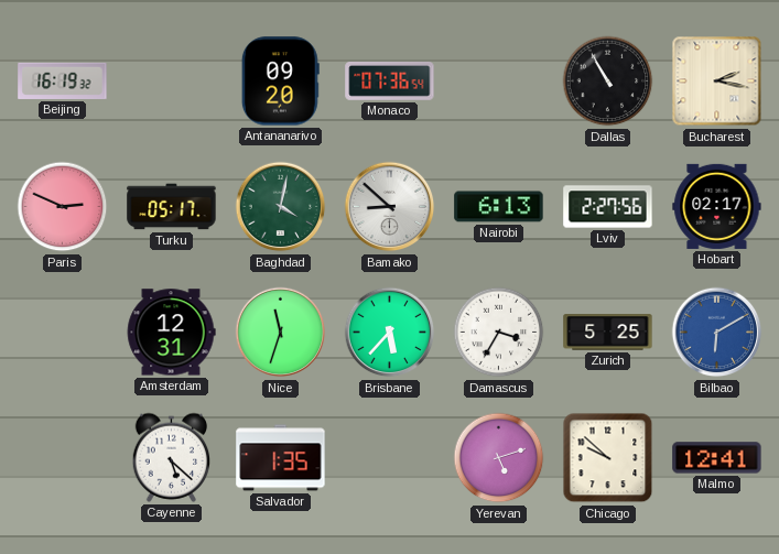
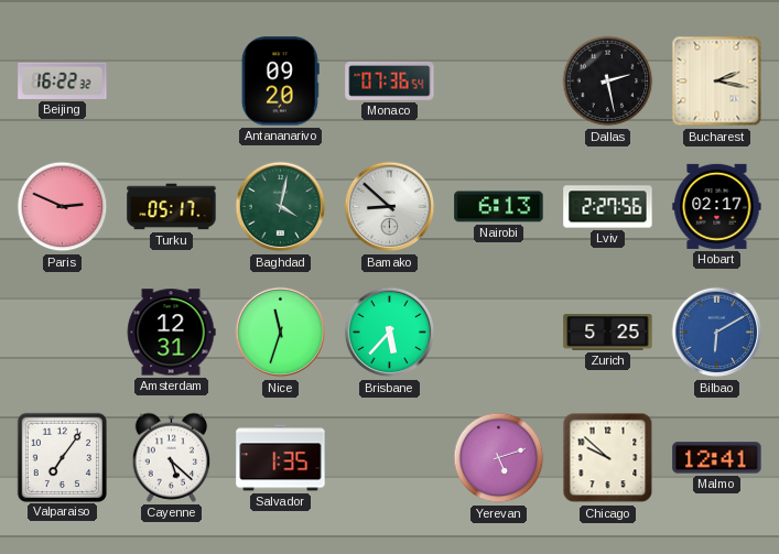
Beijing: 16:19 -> 16:22 (63, 80)
Dallas: 10:55 -> 2:28 (608, 82)
Damascus: 3:35 -> none (499, 333)
Valparaiso: none -> 7:06 (62, 457)
